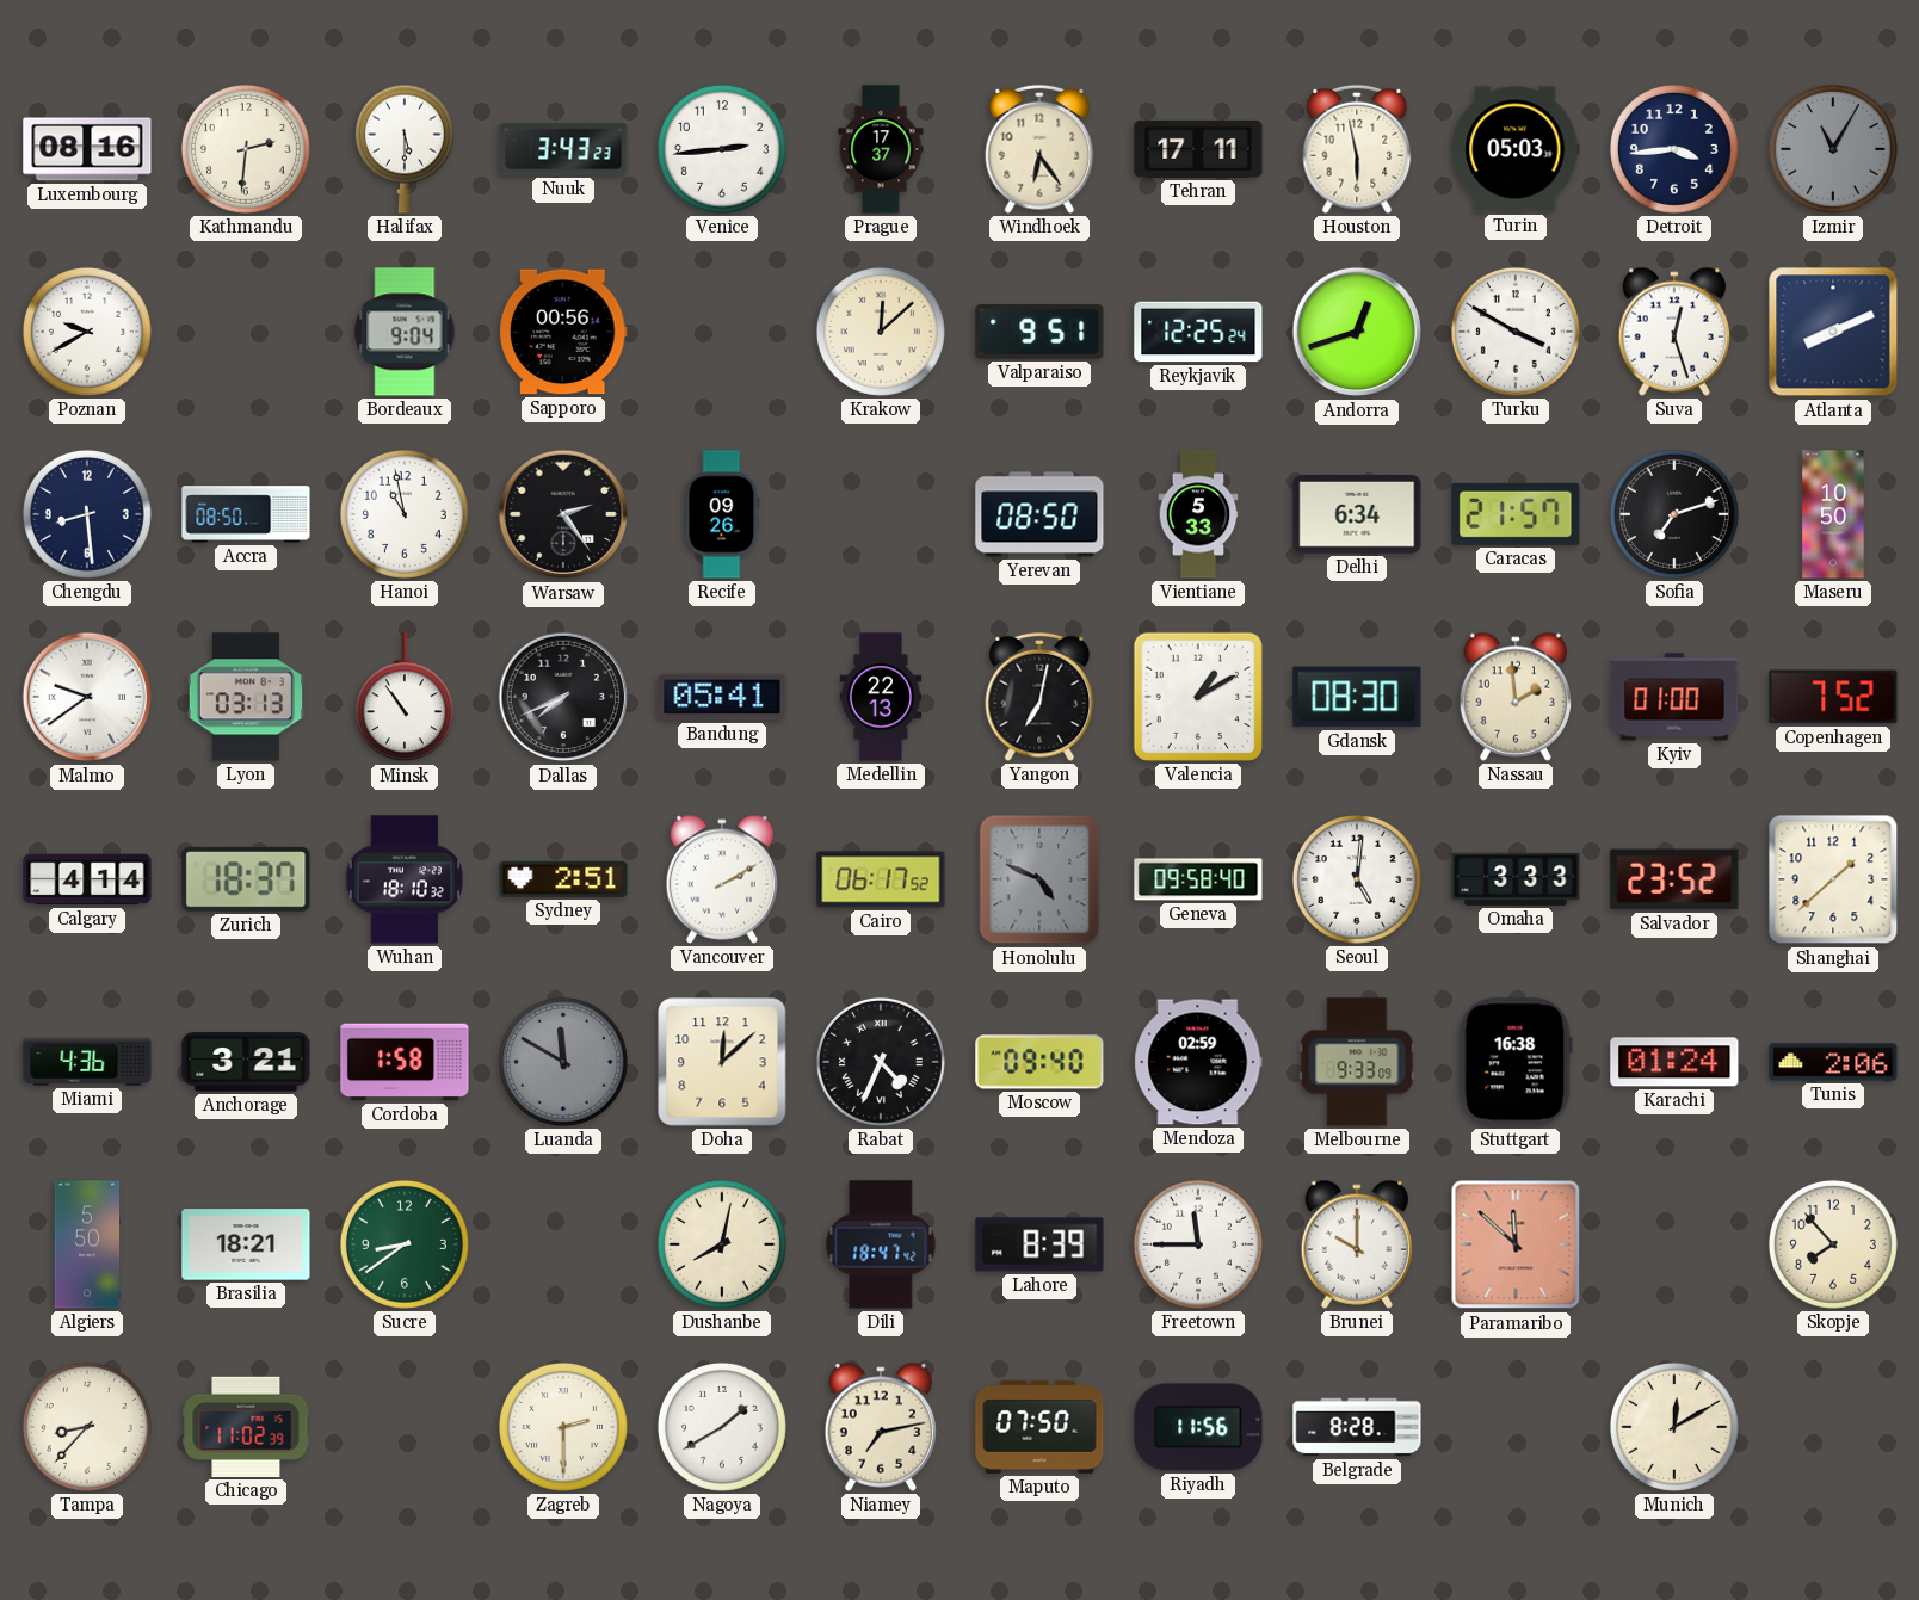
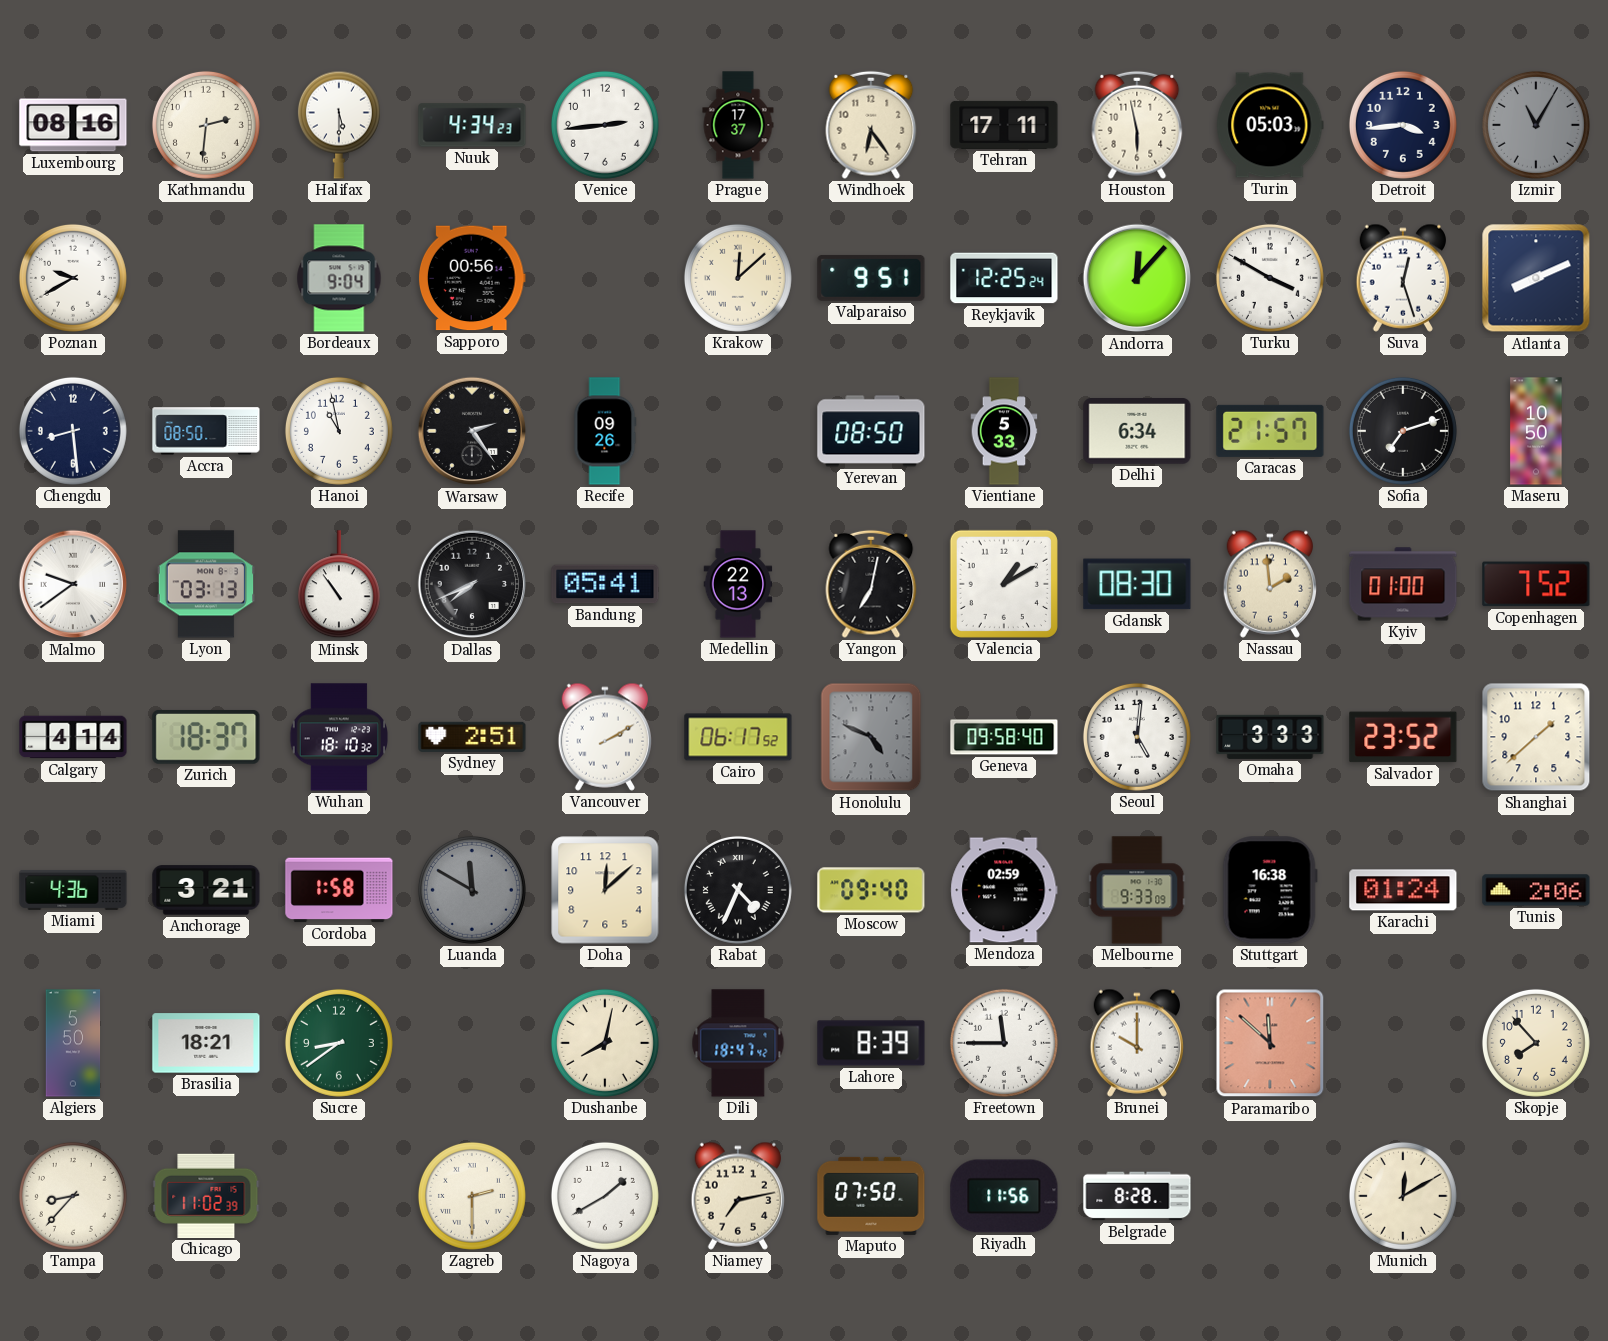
Nuuk: 3:43 -> 4:34 (472, 125)
Andorra: 12:42 -> 12:07 (1137, 278)
